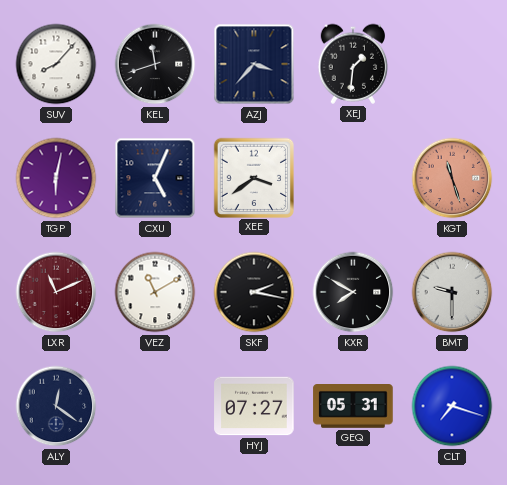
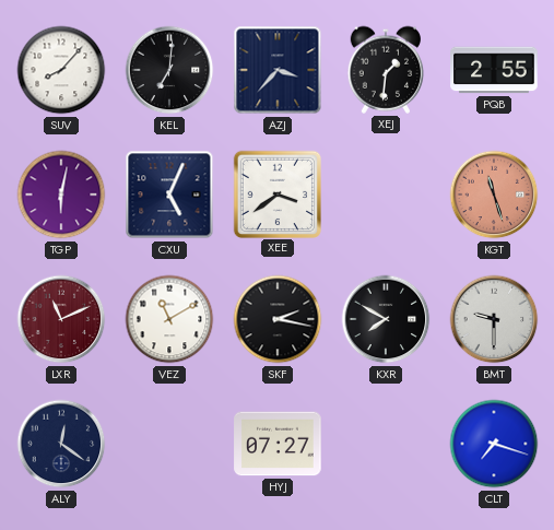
KEL: 11:42 -> 7:01 (169, 70)
PQB: none -> 2:55 (494, 70)
GEQ: 05:31 -> none (353, 407)
